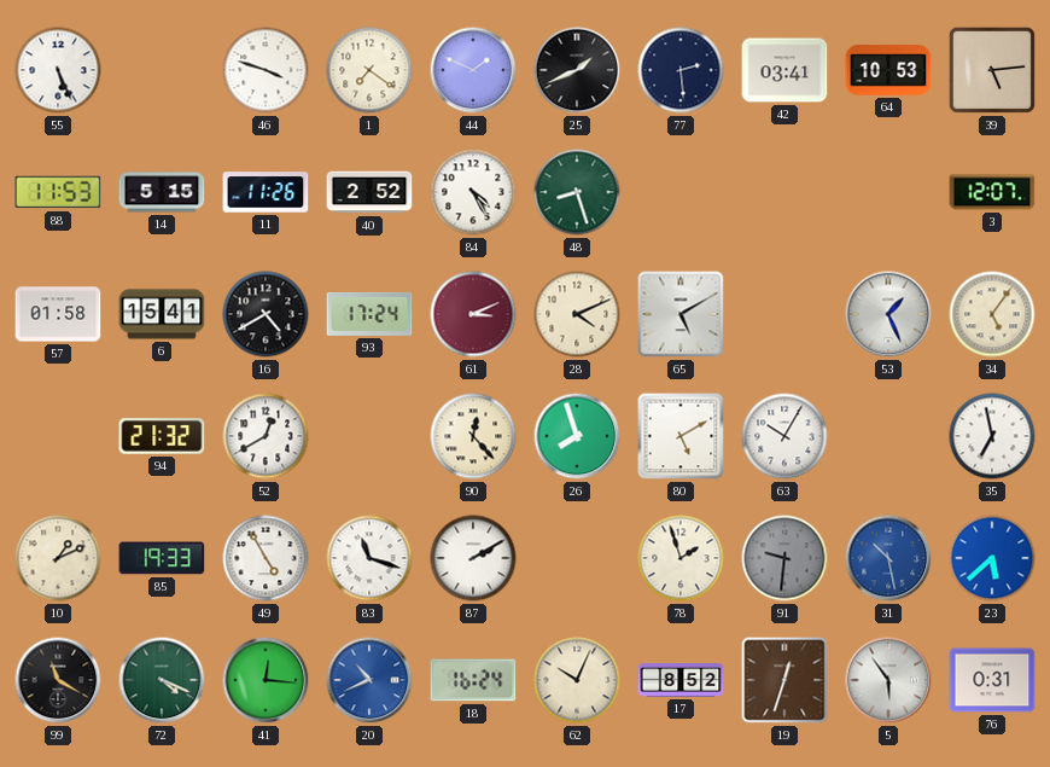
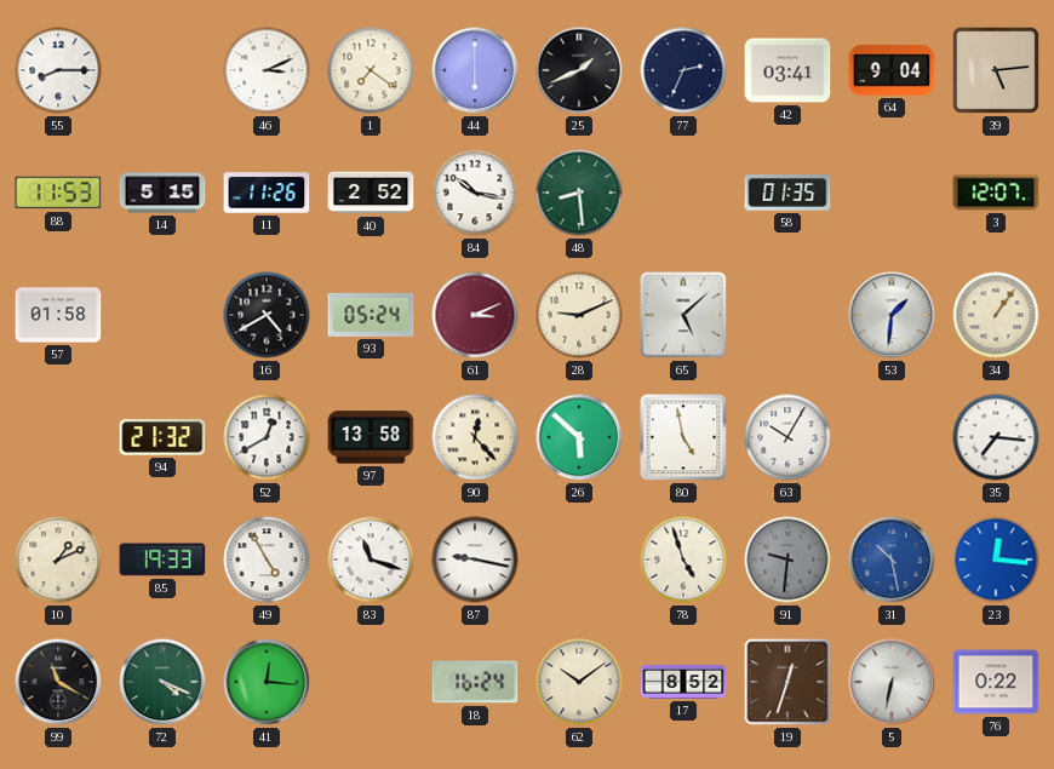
55: 5:26 -> 8:15 (58, 70)
46: 3:48 -> 3:11 (267, 70)
44: 1:49 -> 6:00 (475, 70)
77: 2:29 -> 2:34 (683, 70)
64: 10:53 -> 9:04 (892, 70)
84: 4:25 -> 10:17 (475, 193)
48: 8:27 -> 8:29 (579, 193)
58: none -> 01:35 (787, 193)
6: 15:41 -> none (162, 314)
93: 17:24 -> 05:24 (371, 315)
28: 4:11 -> 9:11 (579, 315)
65: 5:10 -> 5:08 (683, 315)
53: 1:26 -> 1:31 (892, 315)
34: 5:06 -> 1:06 (996, 315)
97: none -> 13:58 (371, 437)
26: 7:57 -> 5:52 (579, 437)
80: 5:10 -> 4:58 (683, 437)
35: 6:58 -> 7:16 (996, 437)
87: 2:10 -> 9:17 (475, 559)
78: 1:57 -> 4:57 (683, 559)
23: 5:38 -> 12:16 (996, 559)
20: 10:41 -> none (369, 680)
62: 10:04 -> 10:09 (579, 682)
5: 5:54 -> 6:32 (892, 682)
76: 0:31 -> 0:22 (996, 682)
